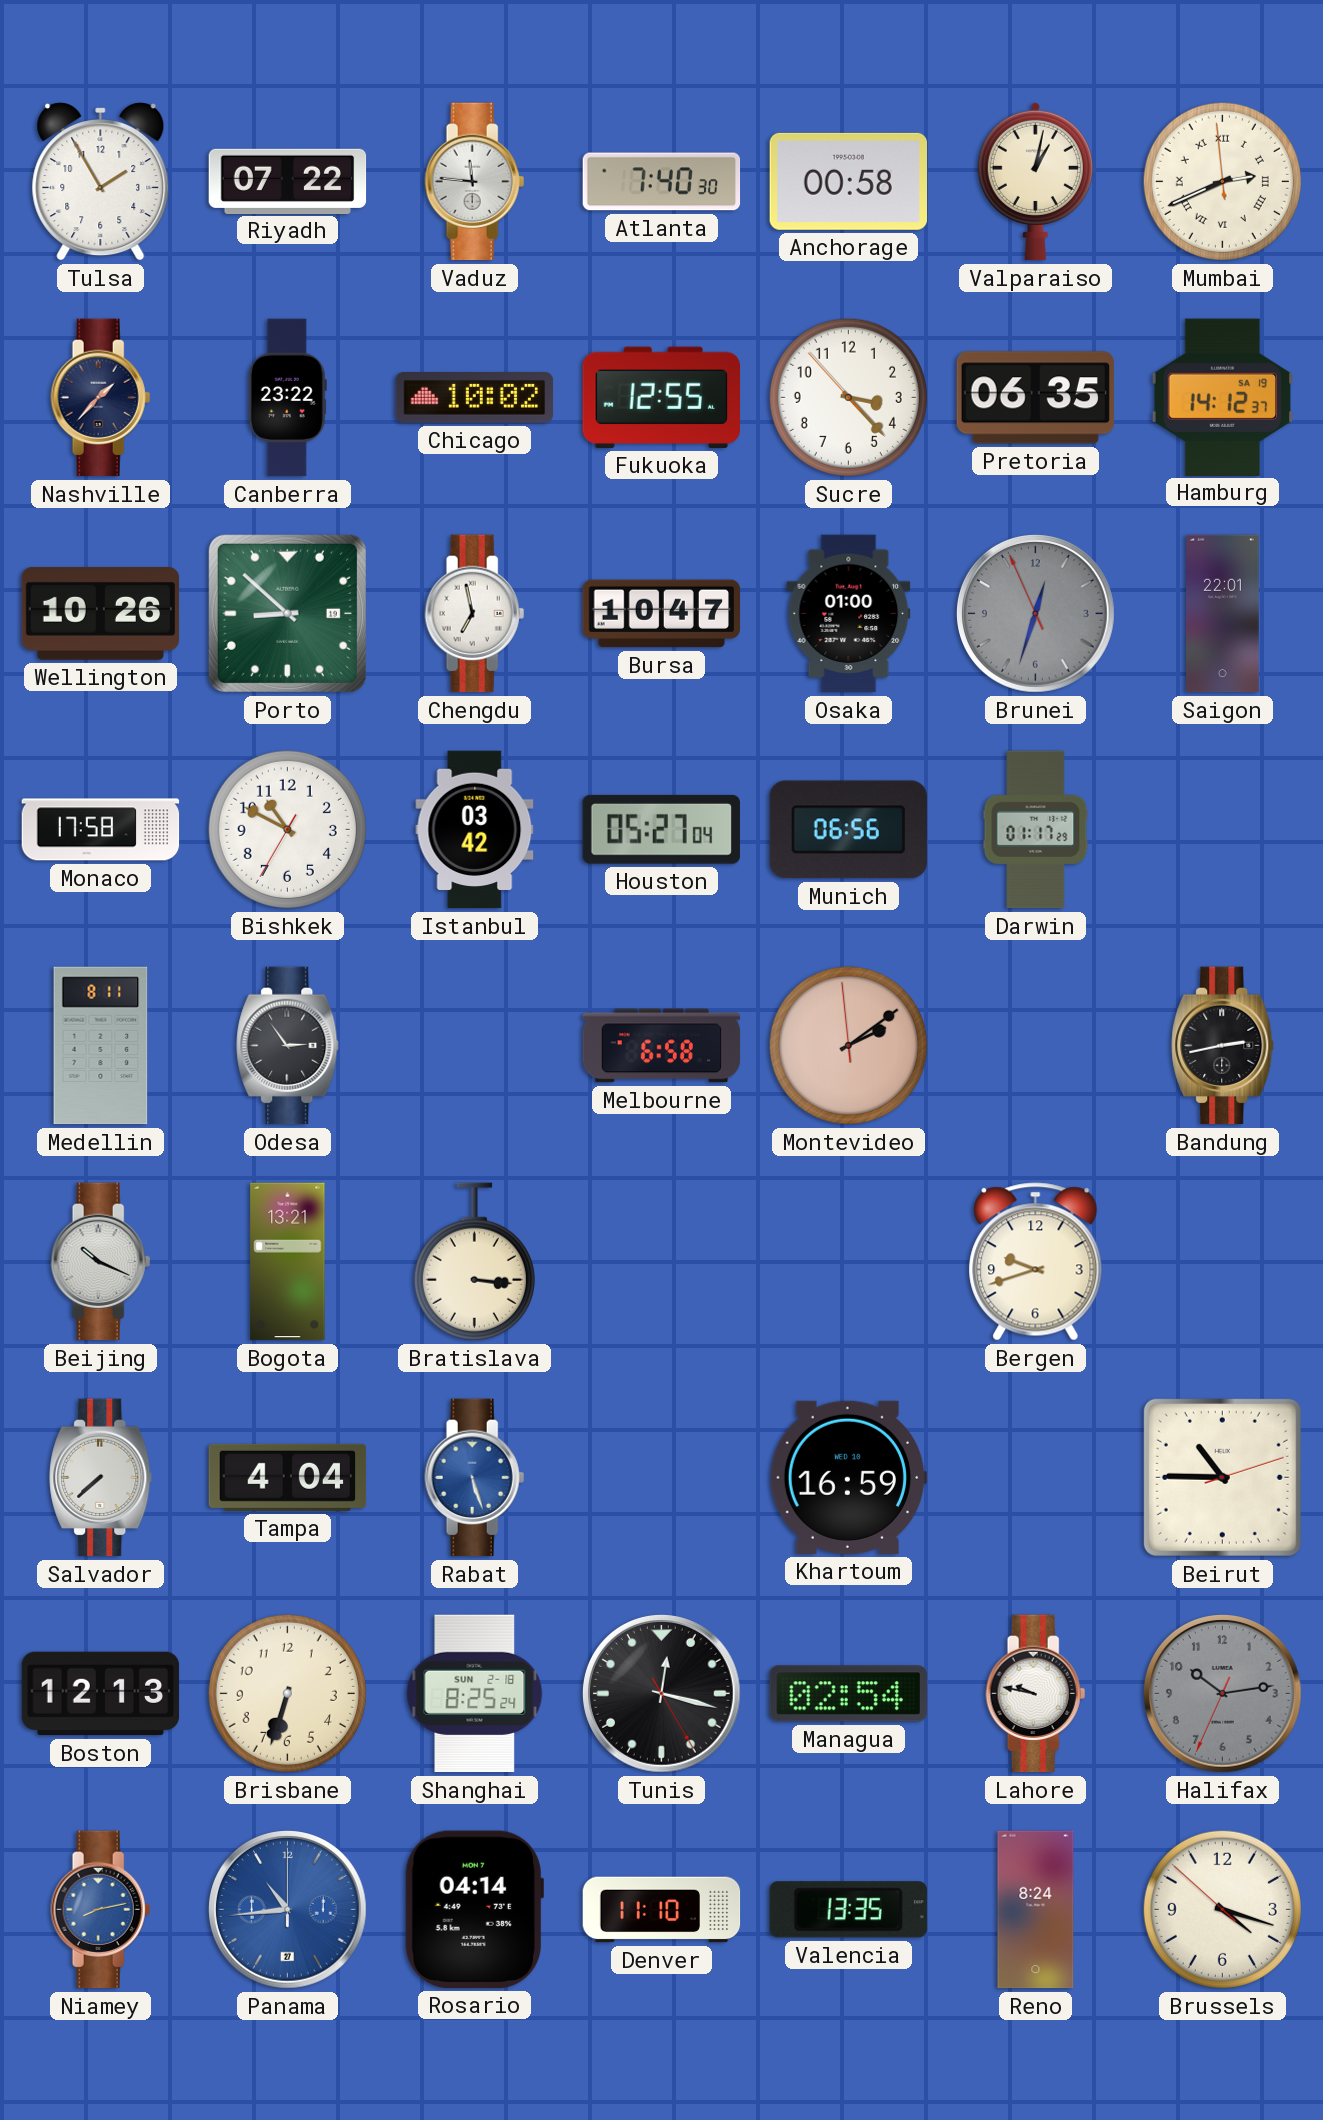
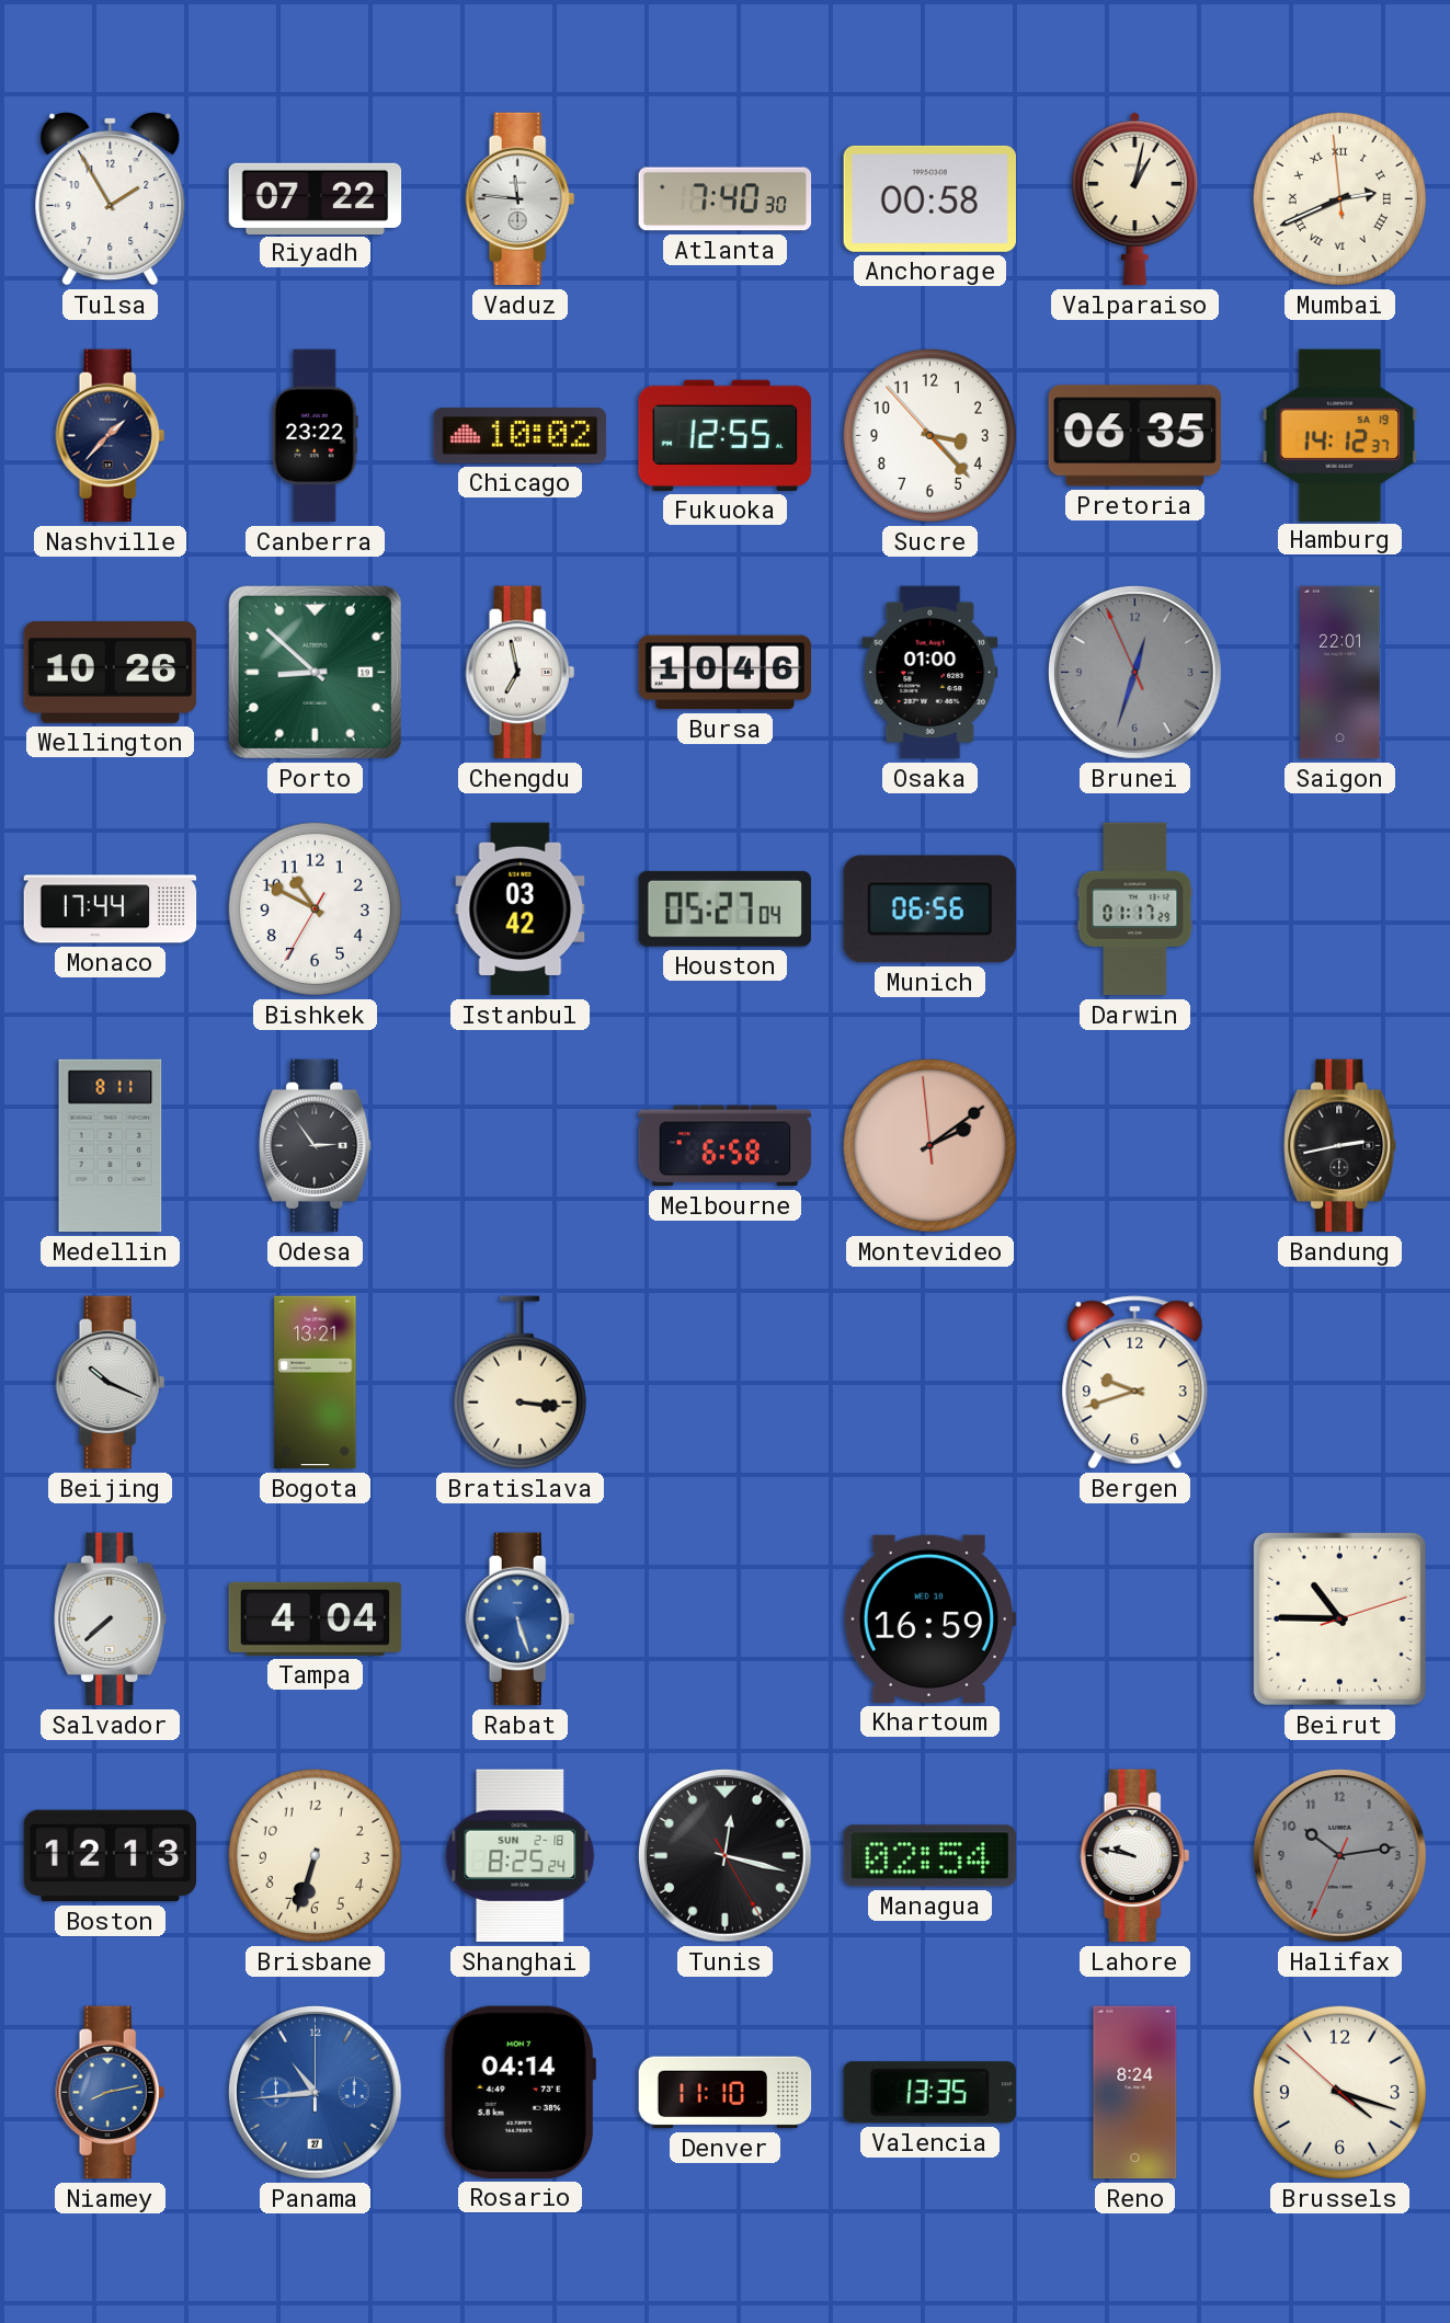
Bursa: 10:47 -> 10:46 (726, 673)
Monaco: 17:58 -> 17:44 (111, 909)
